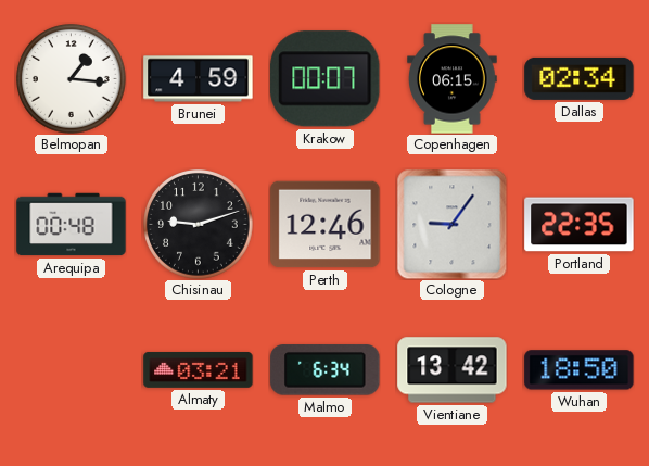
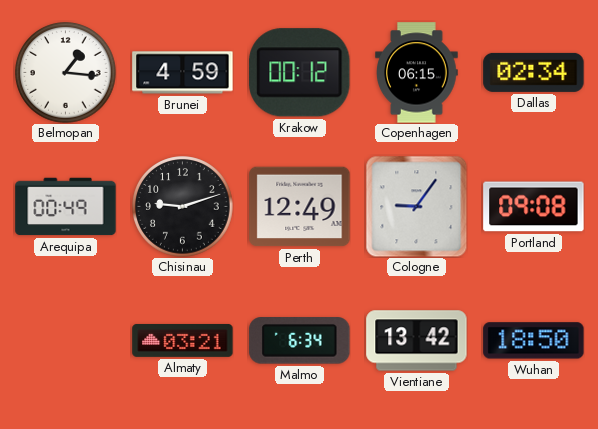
Krakow: 00:07 -> 00:12 (300, 73)
Arequipa: 00:48 -> 00:49 (66, 207)
Perth: 12:46 -> 12:49 (300, 207)
Portland: 22:35 -> 09:08 (534, 207)
